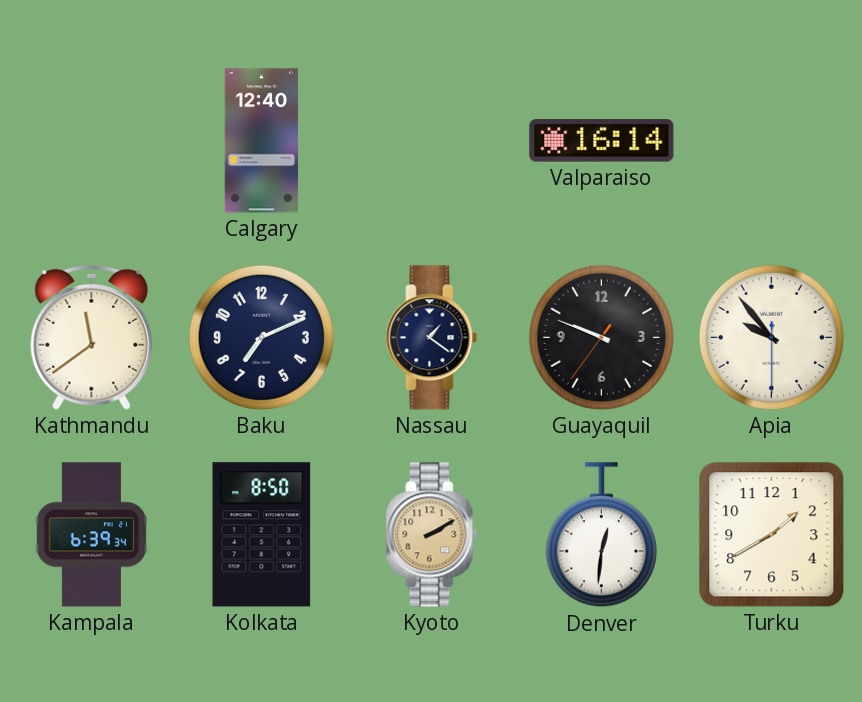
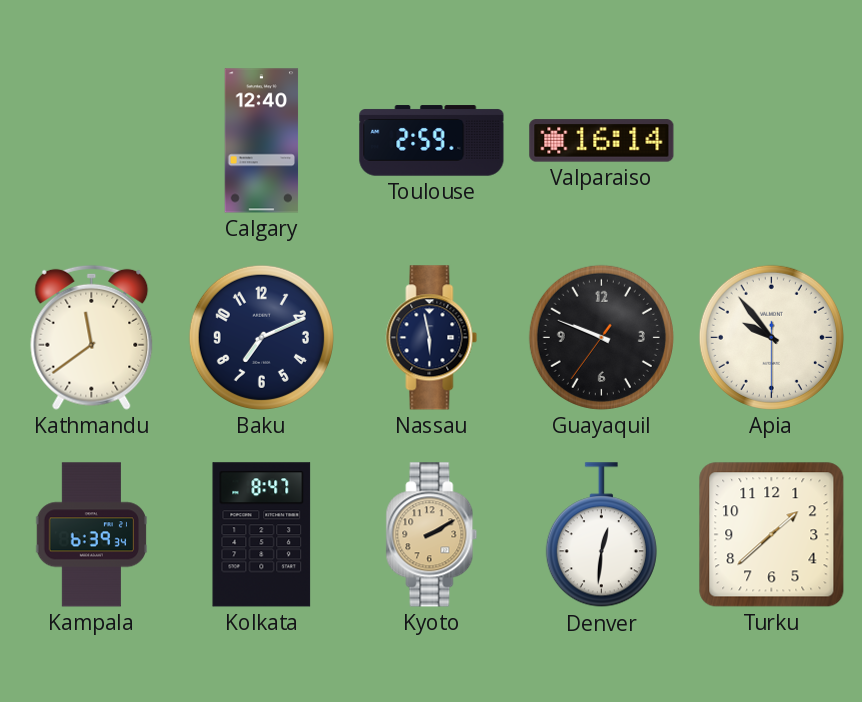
Toulouse: none -> 2:59 (432, 141)
Nassau: 1:21 -> 5:58 (432, 338)
Kolkata: 8:50 -> 8:47 (262, 535)
Turku: 1:40 -> 1:38 (772, 535)
